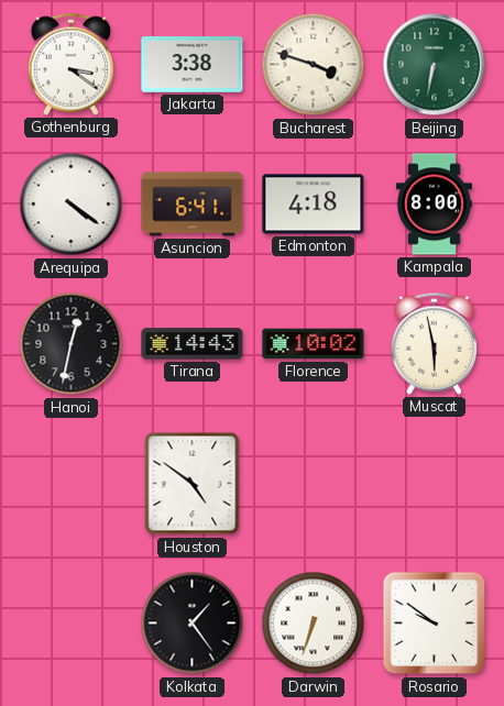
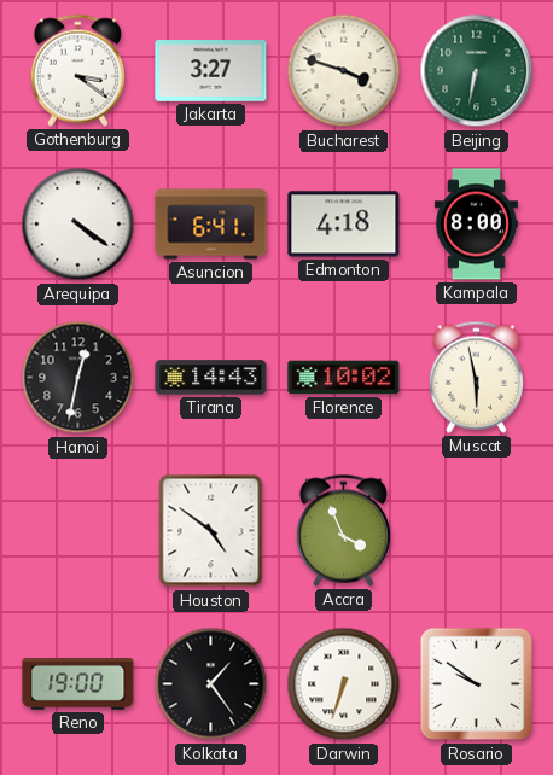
Jakarta: 3:38 -> 3:27 (211, 71)
Accra: none -> 3:56 (343, 530)
Reno: none -> 19:00 (78, 684)
